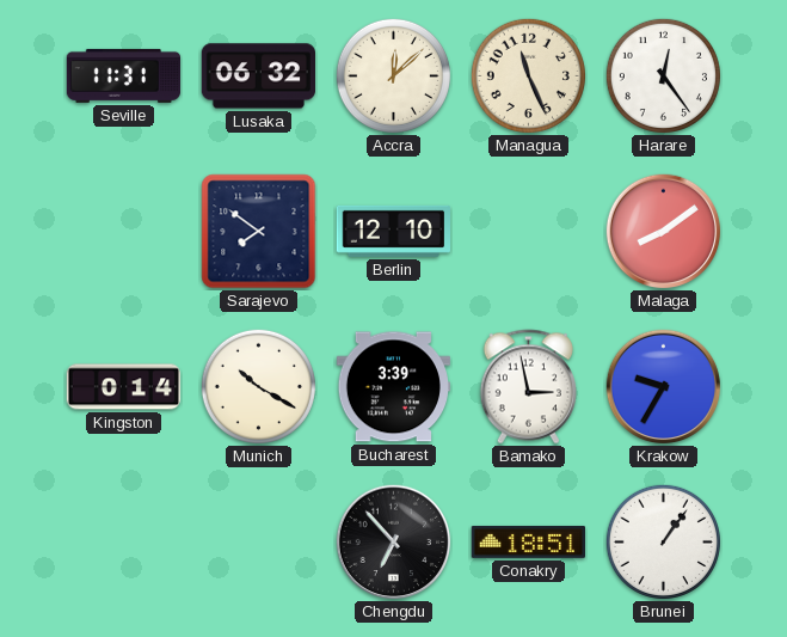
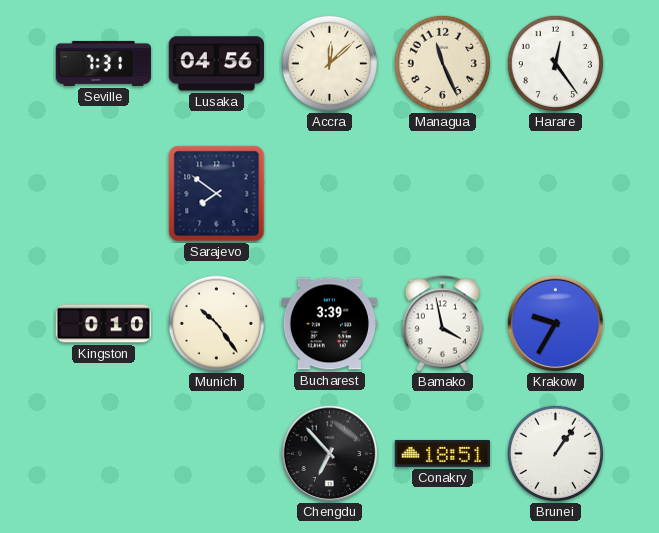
Seville: 11:31 -> 7:31 (104, 63)
Lusaka: 06:32 -> 04:56 (216, 64)
Berlin: 12:10 -> none (393, 231)
Malaga: 8:09 -> none (664, 232)
Kingston: 0:14 -> 0:10 (104, 324)
Munich: 10:20 -> 10:24 (216, 323)
Bamako: 2:58 -> 3:58 (442, 324)
